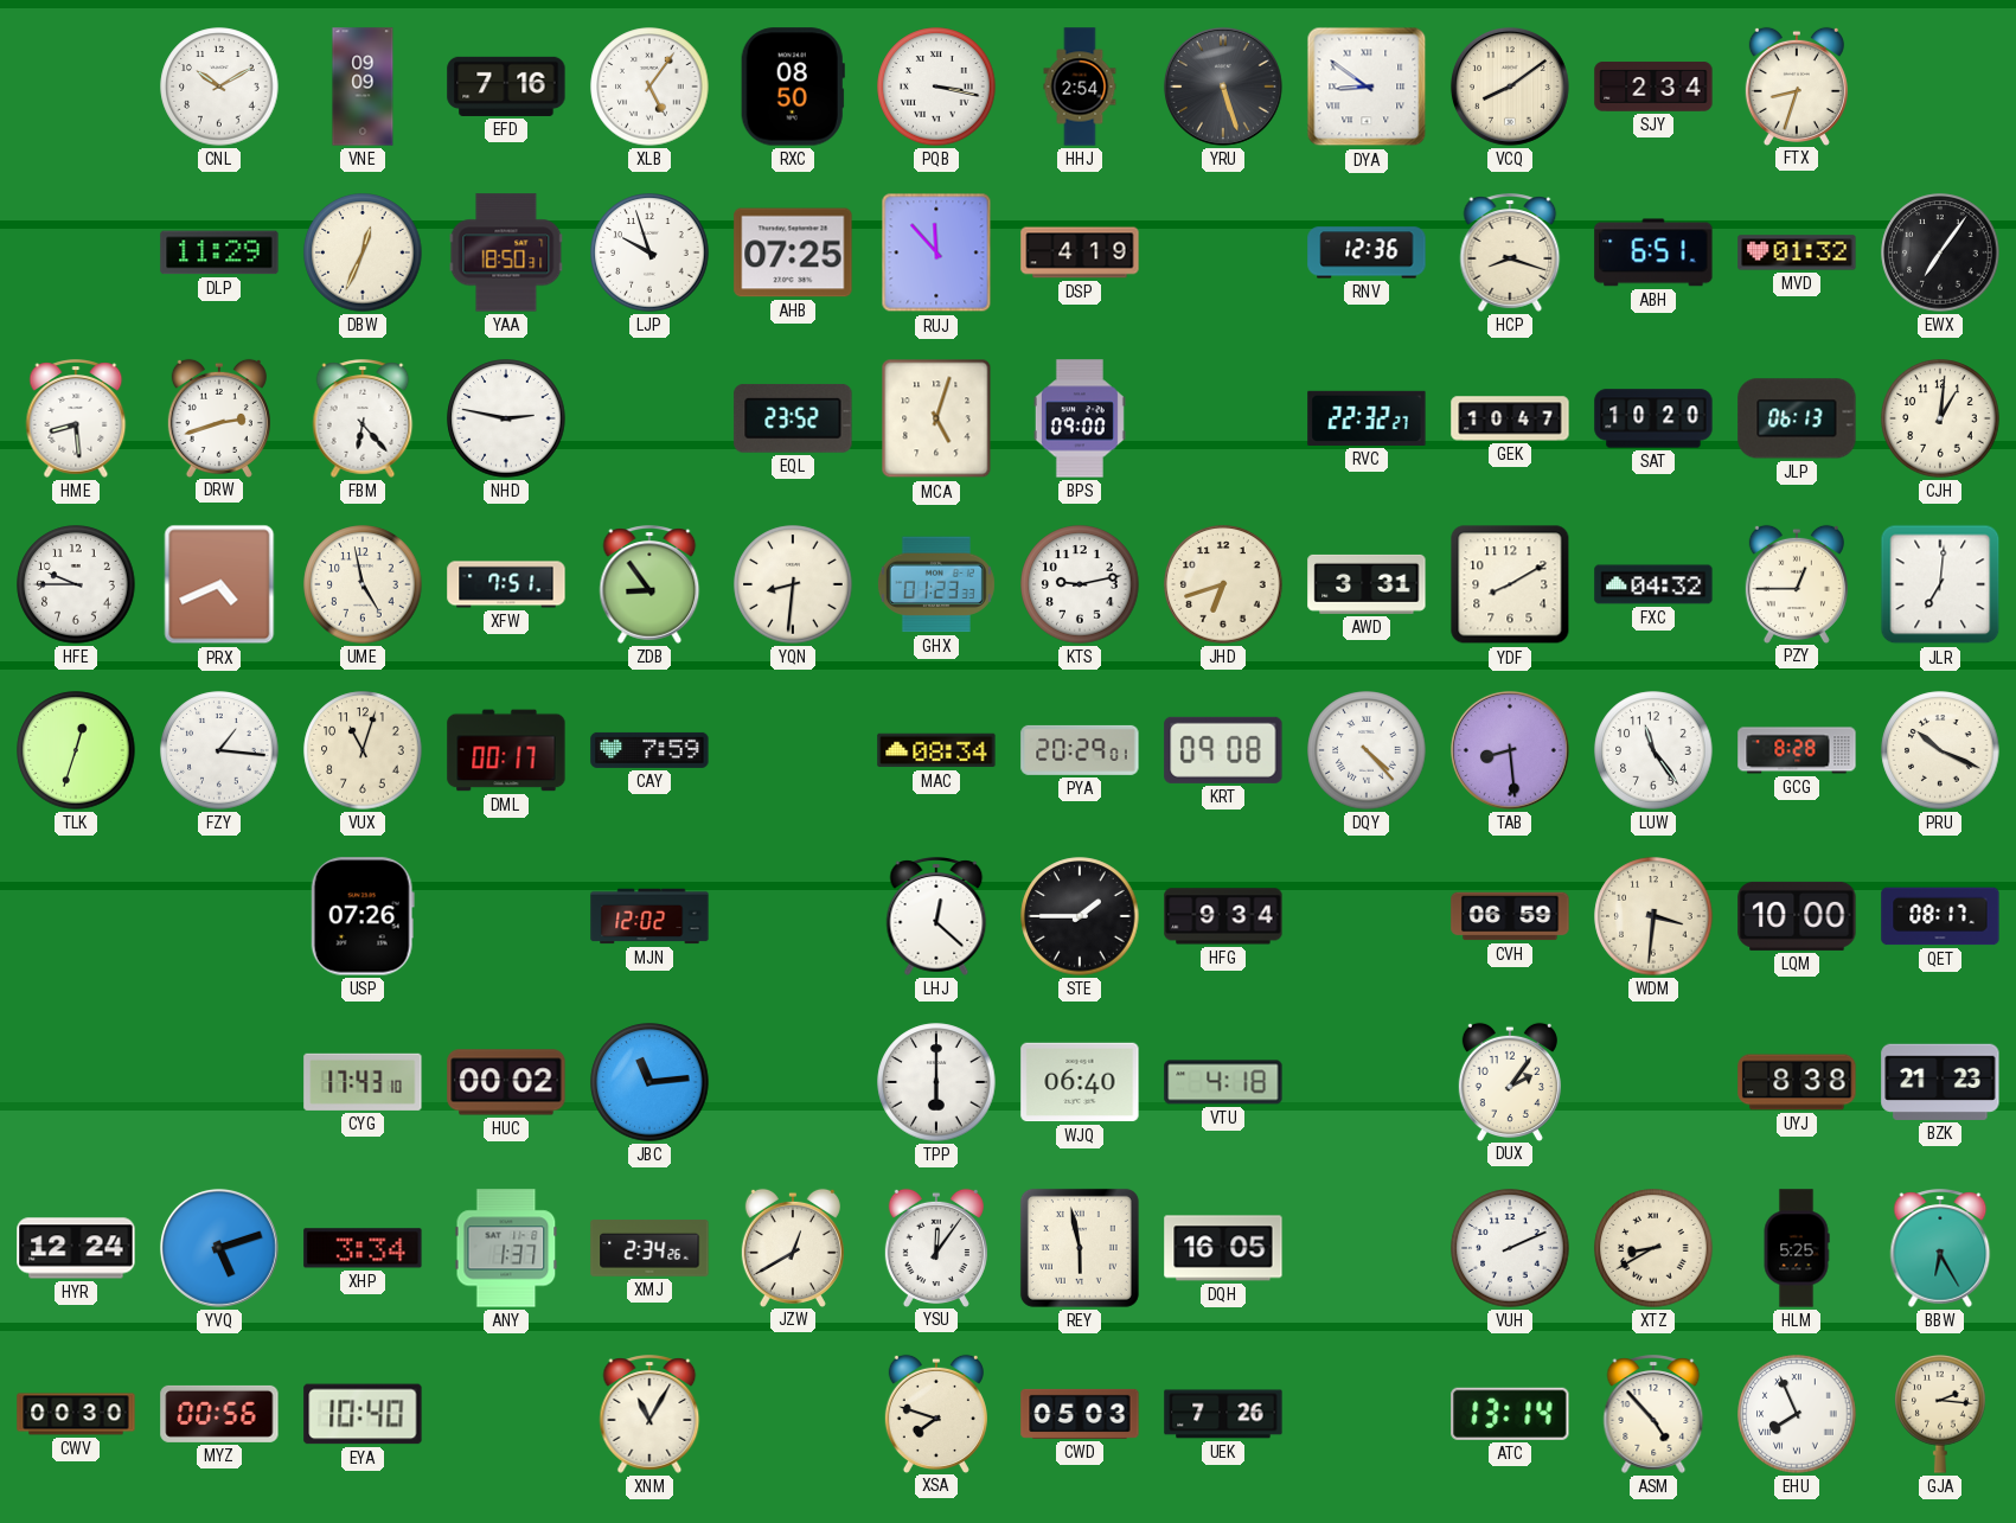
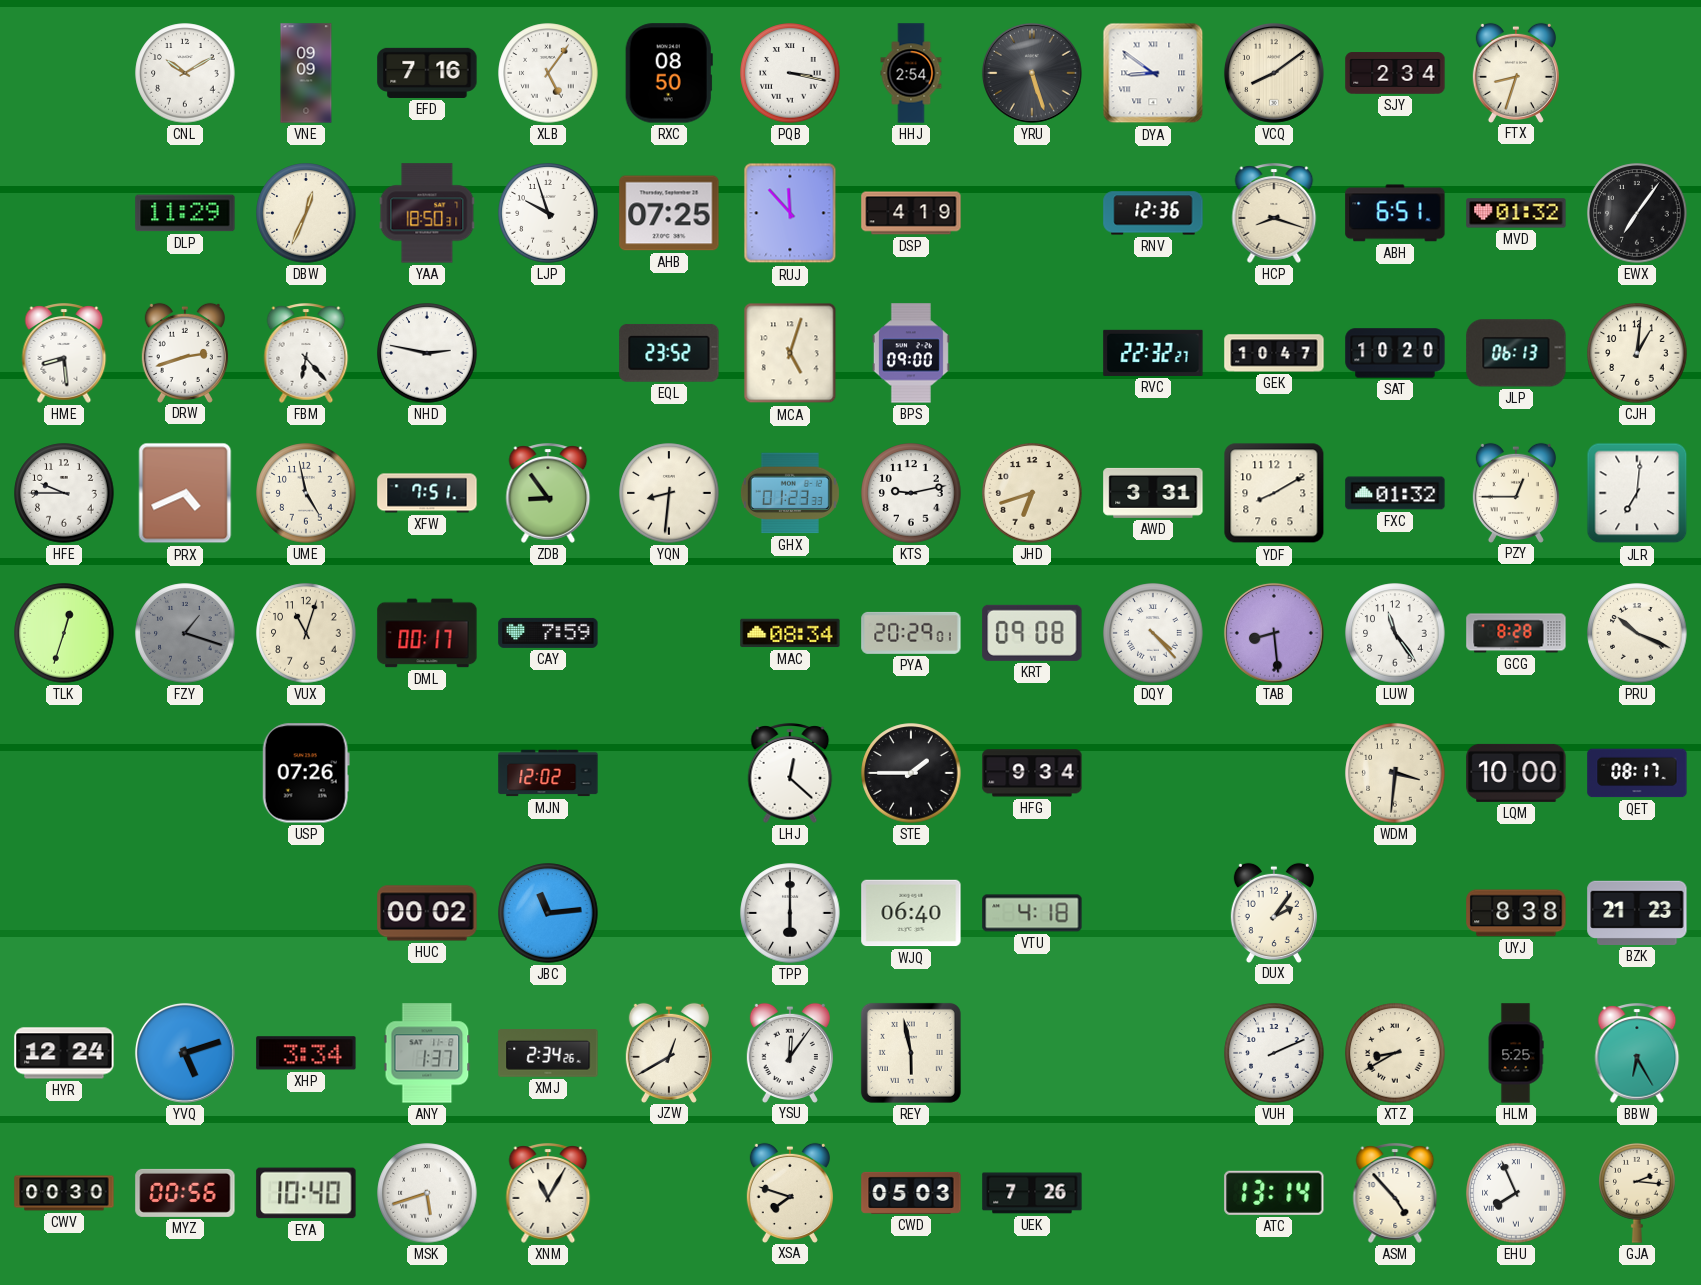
FXC: 04:32 -> 01:32 (1395, 493)
FZY: 1:16 -> 1:18 (185, 633)
FZY dial: white -> grey (185, 633)
CVH: 06:59 -> none (1510, 916)
CYG: 17:43 -> none (363, 1082)
DQH: 16:05 -> none (1223, 1248)
MSK: none -> 5:42 (427, 1193)
